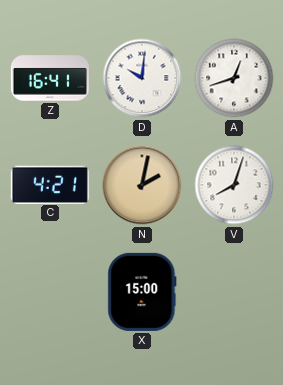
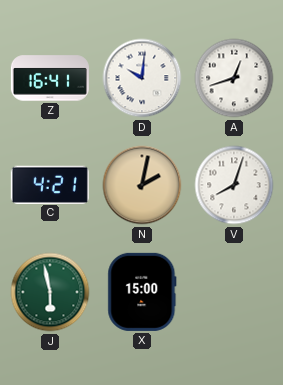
J: none -> 5:58 (50, 292)
